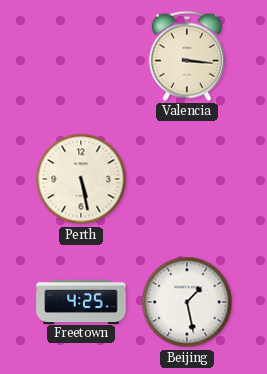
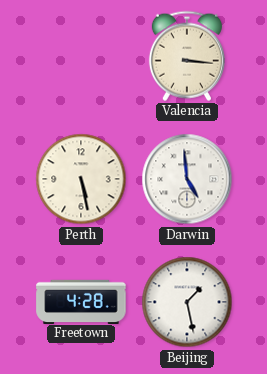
Darwin: none -> 4:59 (187, 179)
Freetown: 4:25 -> 4:28 (81, 301)
